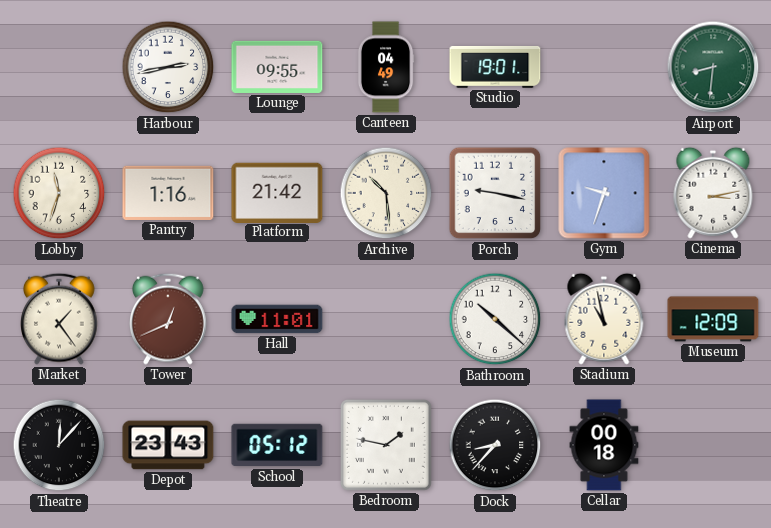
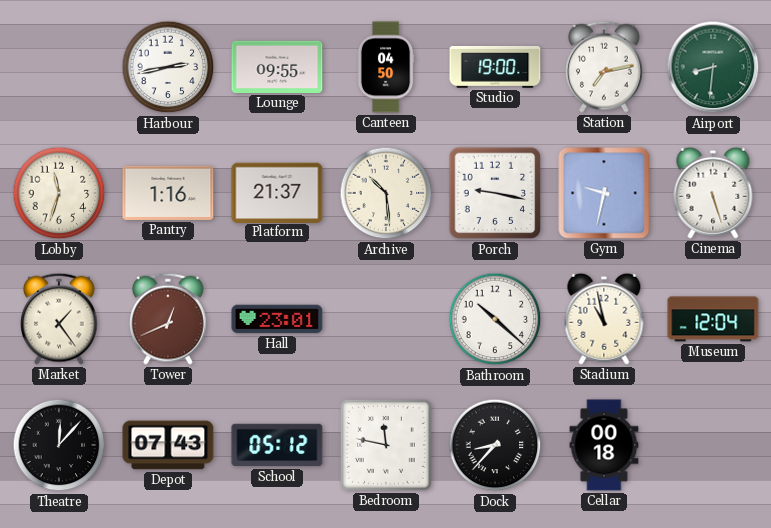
Canteen: 04:49 -> 04:50 (386, 67)
Studio: 19:01 -> 19:00 (495, 67)
Station: none -> 7:13 (605, 67)
Platform: 21:42 -> 21:37 (277, 192)
Gym: 9:33 -> 9:32 (604, 193)
Cinema: 3:13 -> 5:27 (713, 193)
Hall: 11:01 -> 23:01 (277, 319)
Museum: 12:09 -> 12:04 (713, 319)
Depot: 23:43 -> 07:43 (168, 445)
Bedroom: 1:47 -> 11:47 (386, 445)
